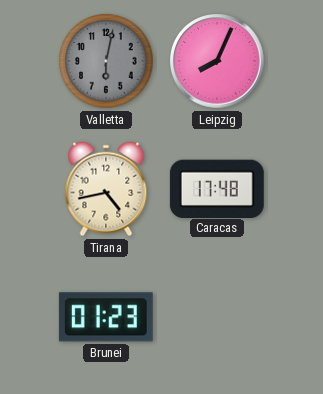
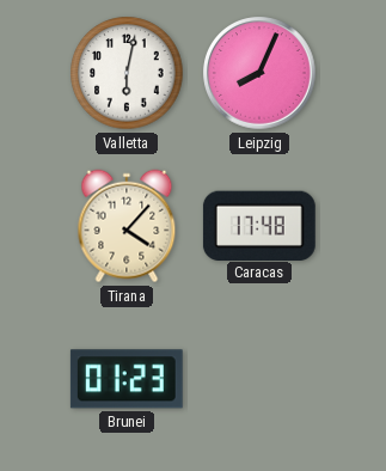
Valletta dial: grey -> white (127, 73)
Tirana: 4:43 -> 4:07 (127, 226)
